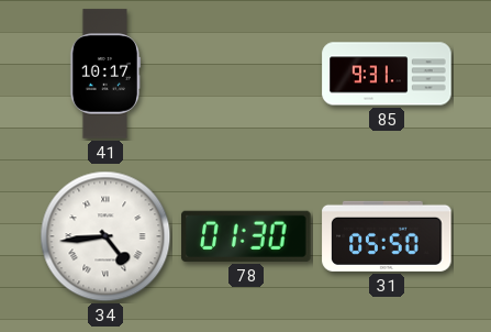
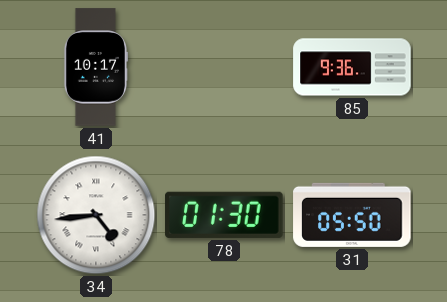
85: 9:31 -> 9:36 (352, 67)
